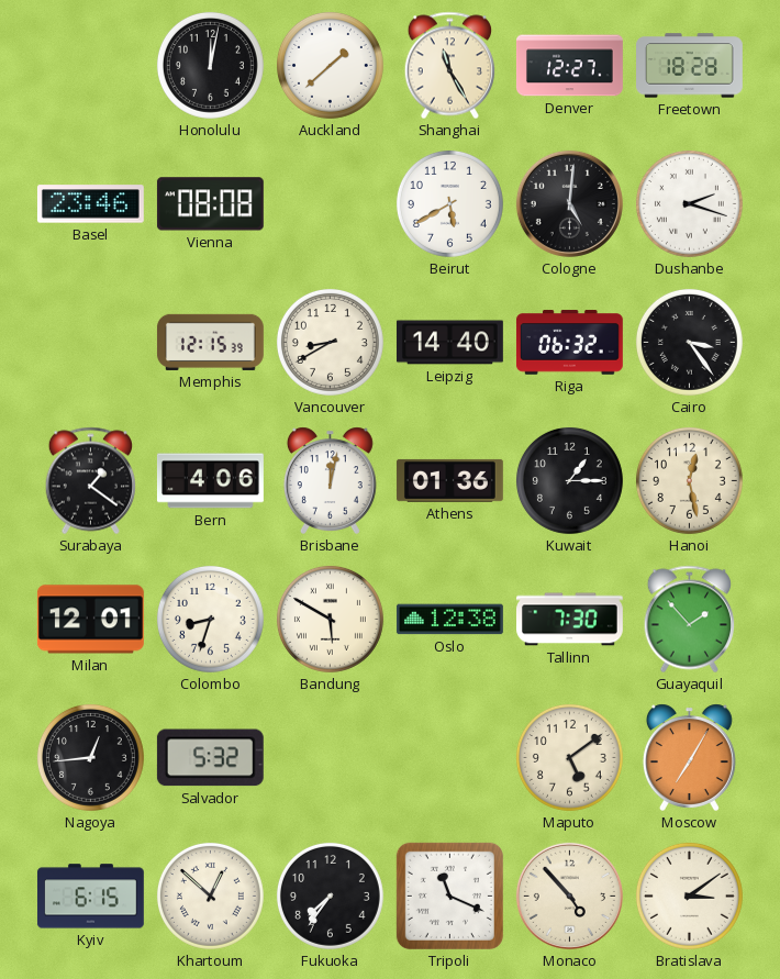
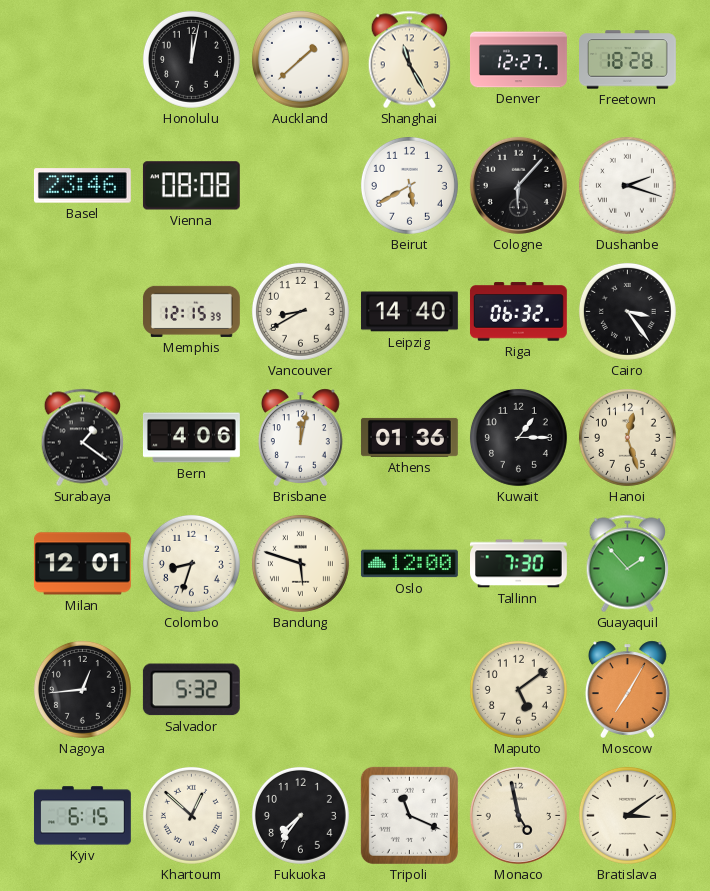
Cologne: 5:01 -> 6:07 (518, 185)
Hanoi: 12:28 -> 12:27 (627, 437)
Bandung: 5:50 -> 5:48 (300, 563)
Oslo: 12:38 -> 12:00 (409, 564)
Monaco: 4:53 -> 4:58 (518, 815)
